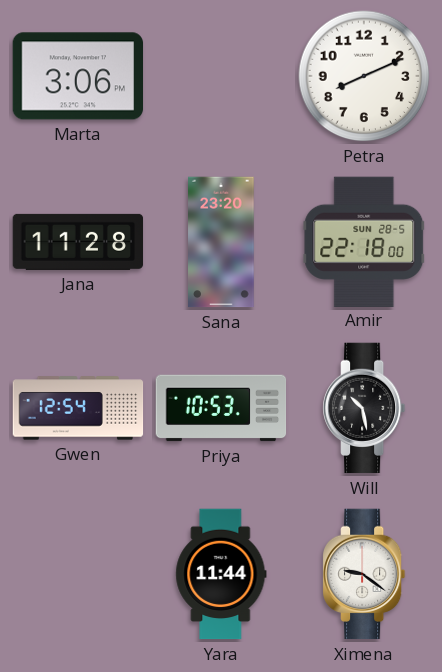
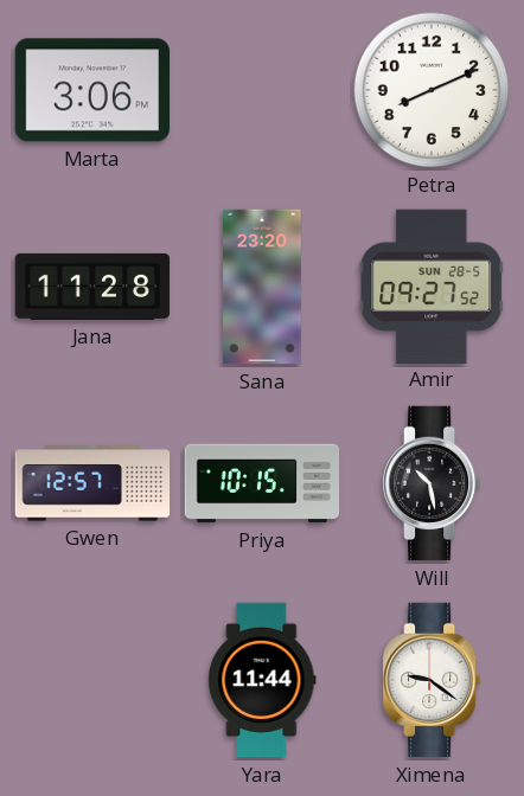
Amir: 22:18 -> 09:27 (432, 285)
Gwen: 12:54 -> 12:57 (92, 483)
Priya: 10:53 -> 10:15 (262, 483)
